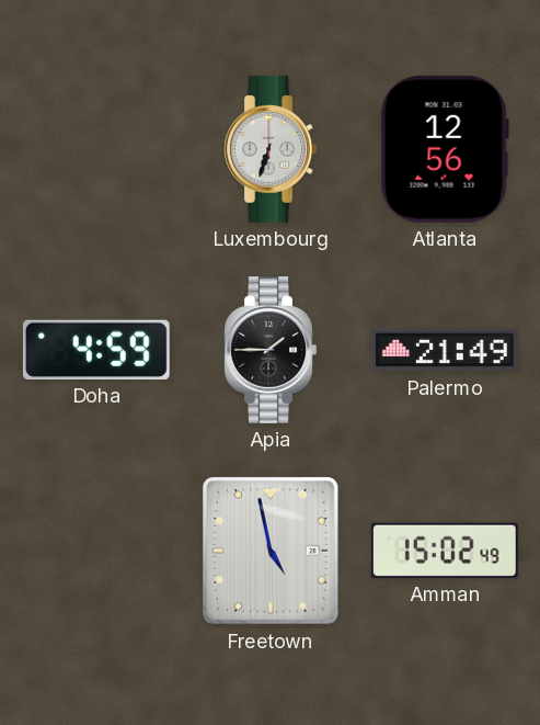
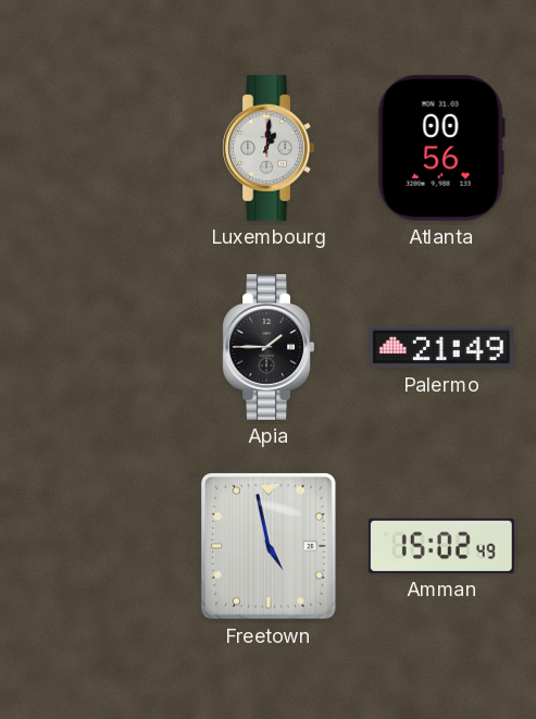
Luxembourg: 6:33 -> 1:01 (269, 149)
Atlanta: 12:56 -> 00:56 (441, 148)
Doha: 4:59 -> none (96, 350)
